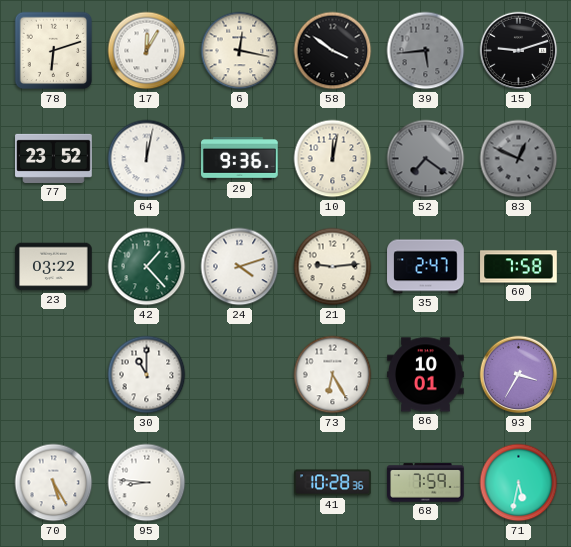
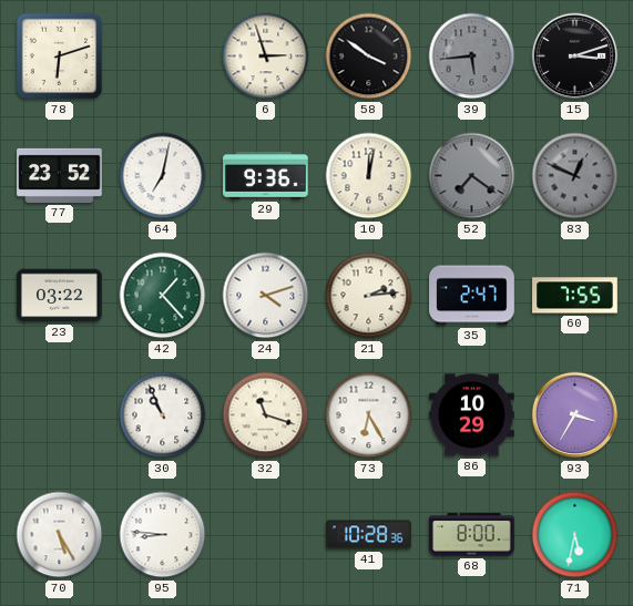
17: 12:05 -> none (147, 51)
6: 12:17 -> 2:57 (266, 57)
15: 9:12 -> 3:12 (575, 57)
64: 12:02 -> 7:02 (163, 176)
21: 9:14 -> 2:14 (369, 296)
60: 7:58 -> 7:55 (575, 296)
30: 11:00 -> 10:56 (163, 415)
32: none -> 11:18 (266, 415)
86: 10:01 -> 10:29 (472, 415)
68: 7:59 -> 8:00 (472, 535)
